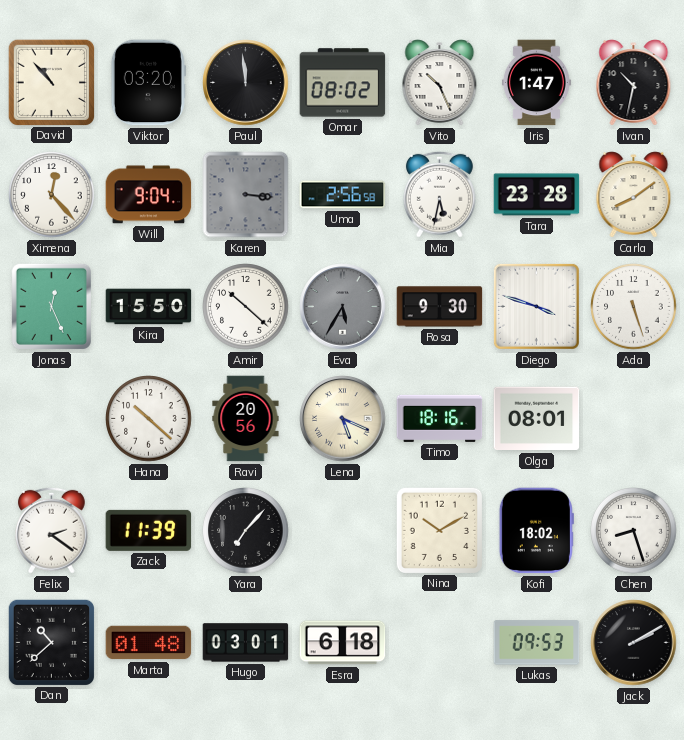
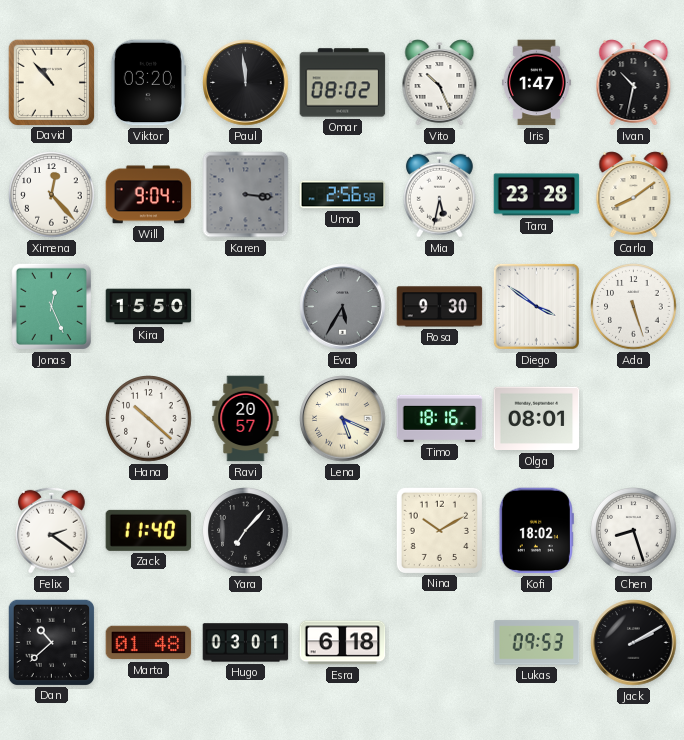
Amir: 10:22 -> none (246, 307)
Diego: 3:48 -> 3:51 (536, 306)
Ravi: 20:56 -> 20:57 (246, 419)
Zack: 11:39 -> 11:40 (149, 530)
